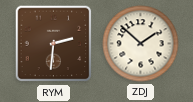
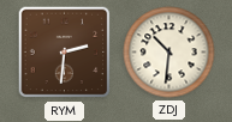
ZDJ: 1:52 -> 10:31 (169, 53)
